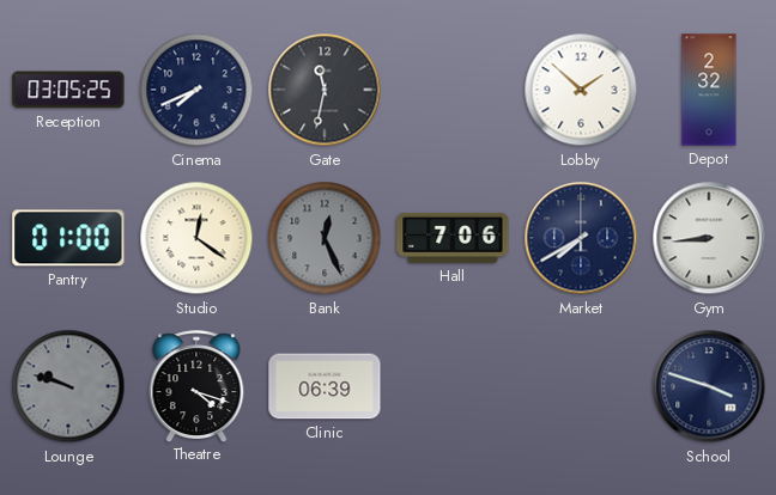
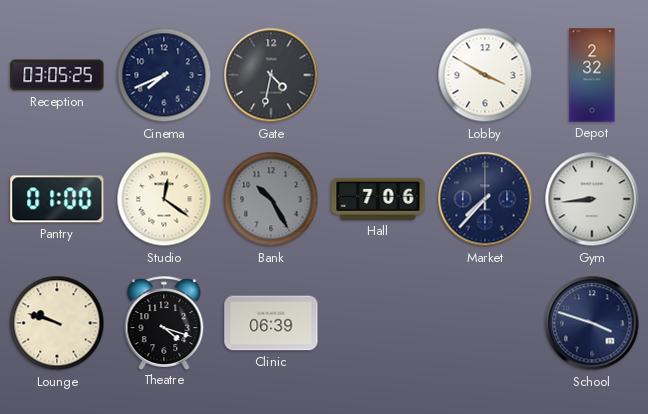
Gate: 11:32 -> 4:32 (271, 75)
Lobby: 1:52 -> 3:50 (485, 75)
Bank: 12:26 -> 10:25 (271, 199)
Market: 7:40 -> 7:37 (485, 199)
Lounge dial: grey -> cream (57, 323)
